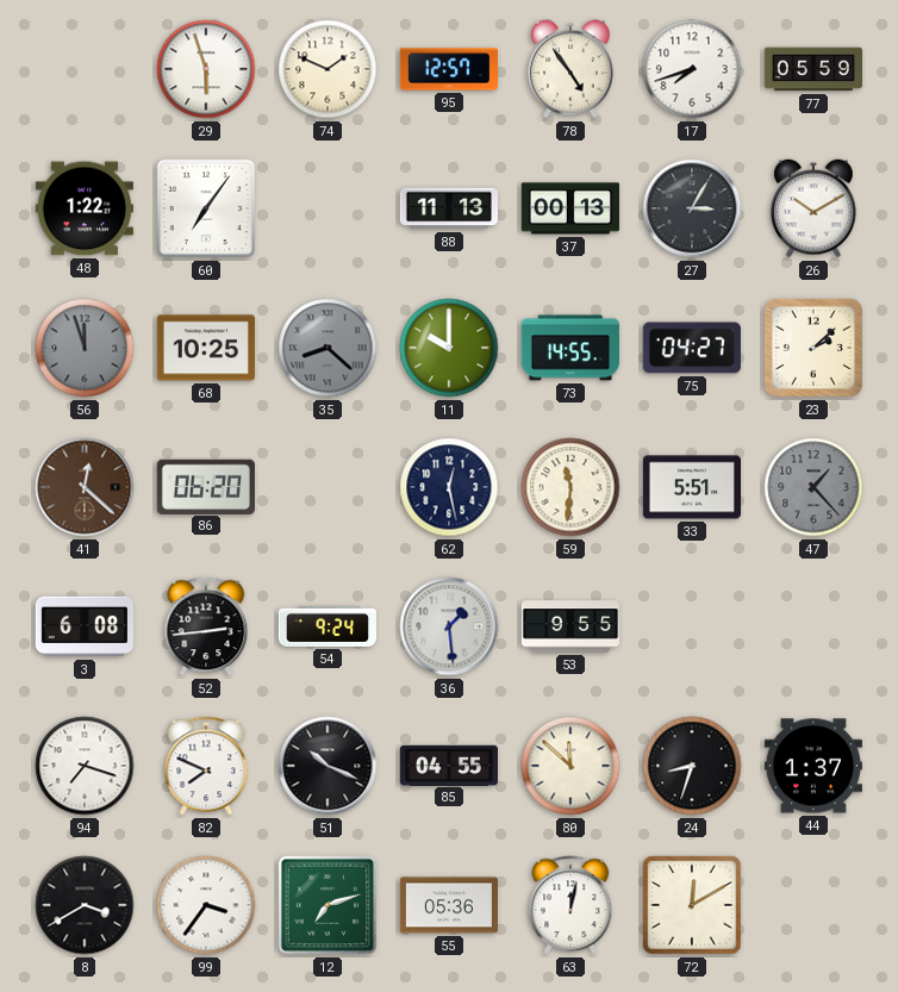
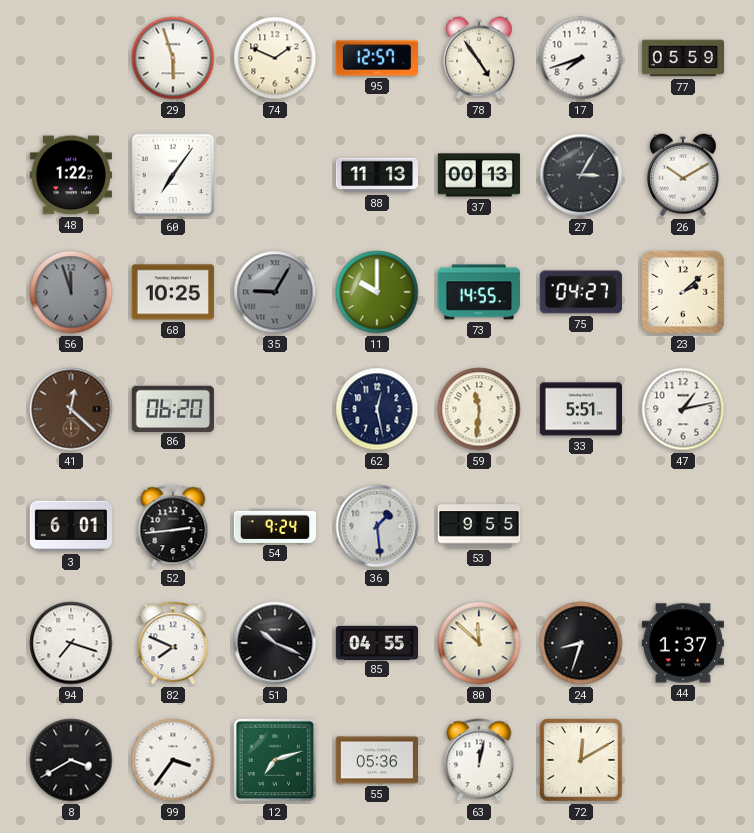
35: 8:22 -> 9:05 (275, 292)
47: 1:23 -> 1:13 (683, 409)
47 dial: grey -> white (683, 409)
3: 6:08 -> 6:01 (71, 526)
